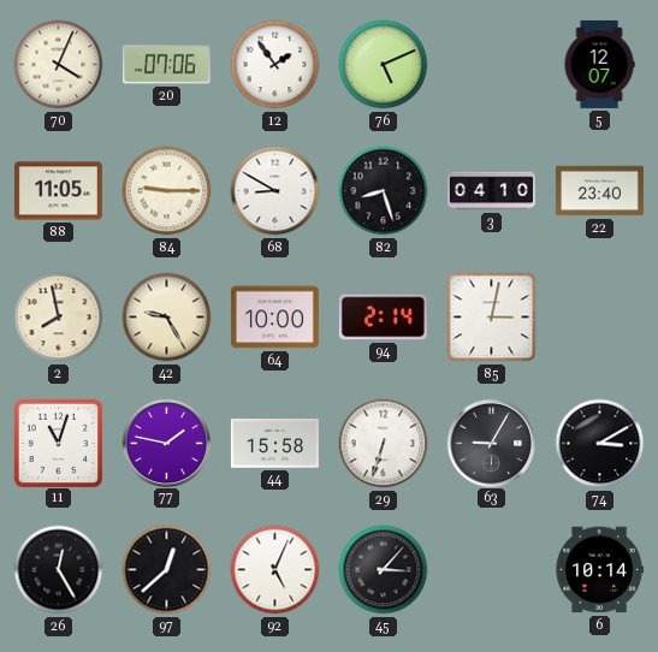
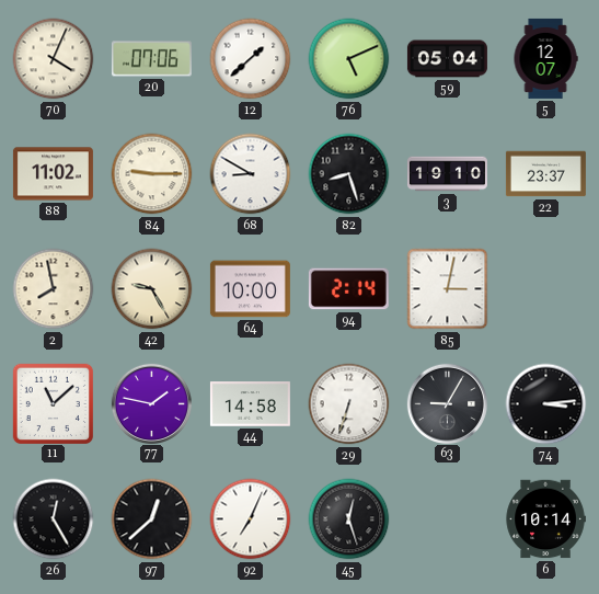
12: 1:54 -> 1:38 (251, 59)
59: none -> 05:04 (447, 59)
88: 11:05 -> 11:02 (53, 174)
3: 04:10 -> 19:10 (447, 174)
22: 23:40 -> 23:37 (545, 174)
11: 11:03 -> 11:08 (53, 403)
44: 15:58 -> 14:58 (250, 404)
74: 3:10 -> 3:14 (546, 404)
92: 5:04 -> 7:04 (251, 519)
45: 3:07 -> 12:27 (349, 519)
